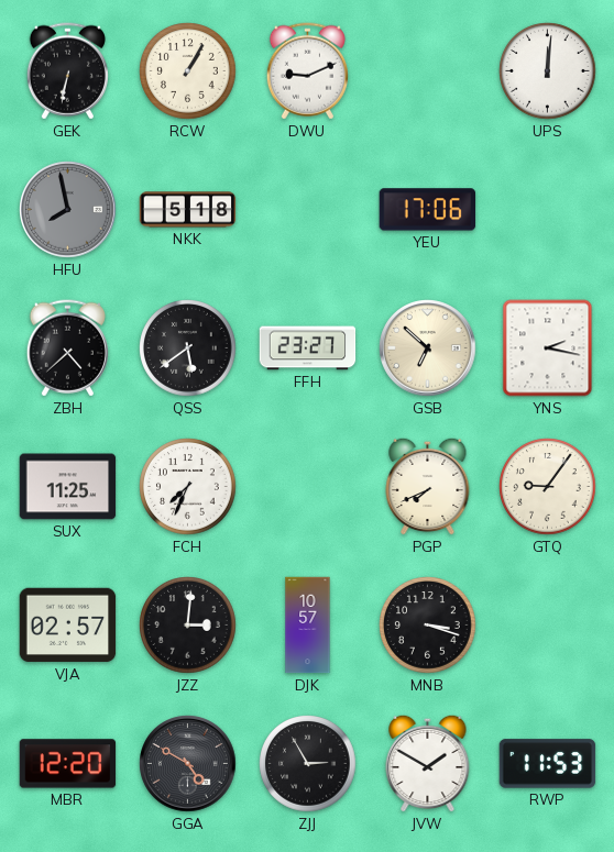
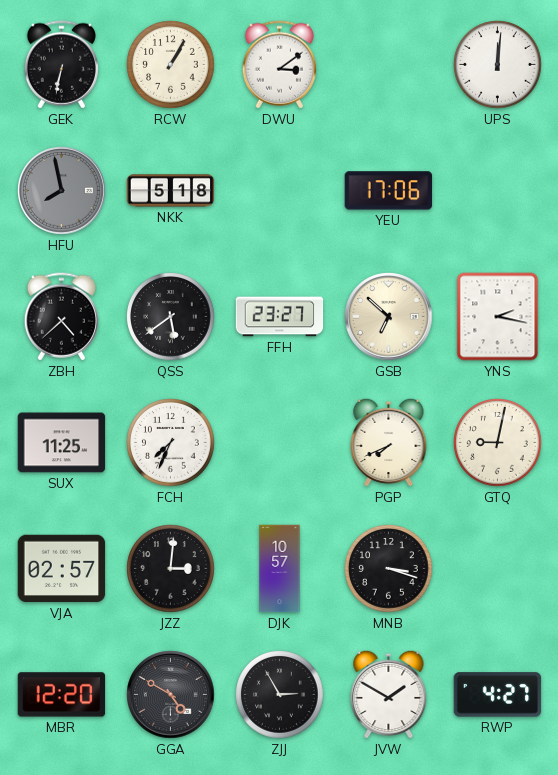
DWU: 9:11 -> 3:09 (279, 65)
GTQ: 9:06 -> 9:02 (498, 443)
RWP: 11:53 -> 4:27 (498, 695)
